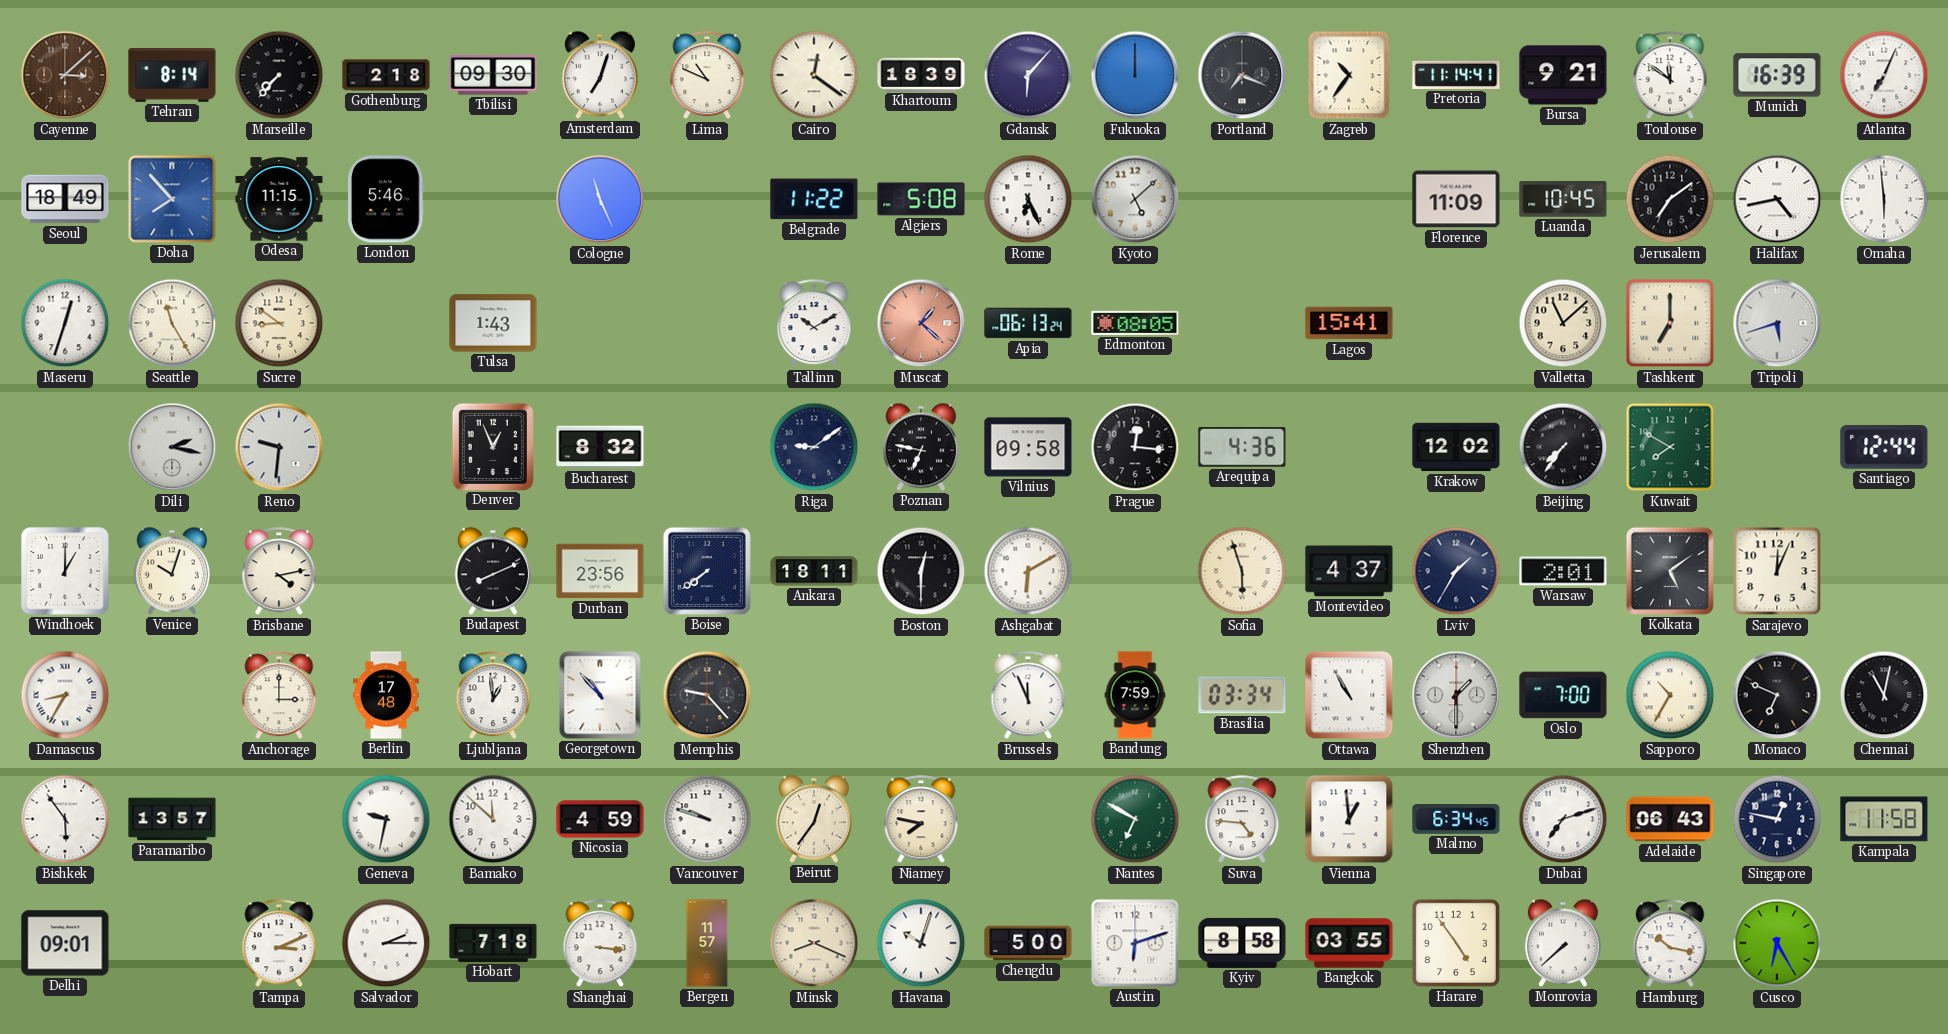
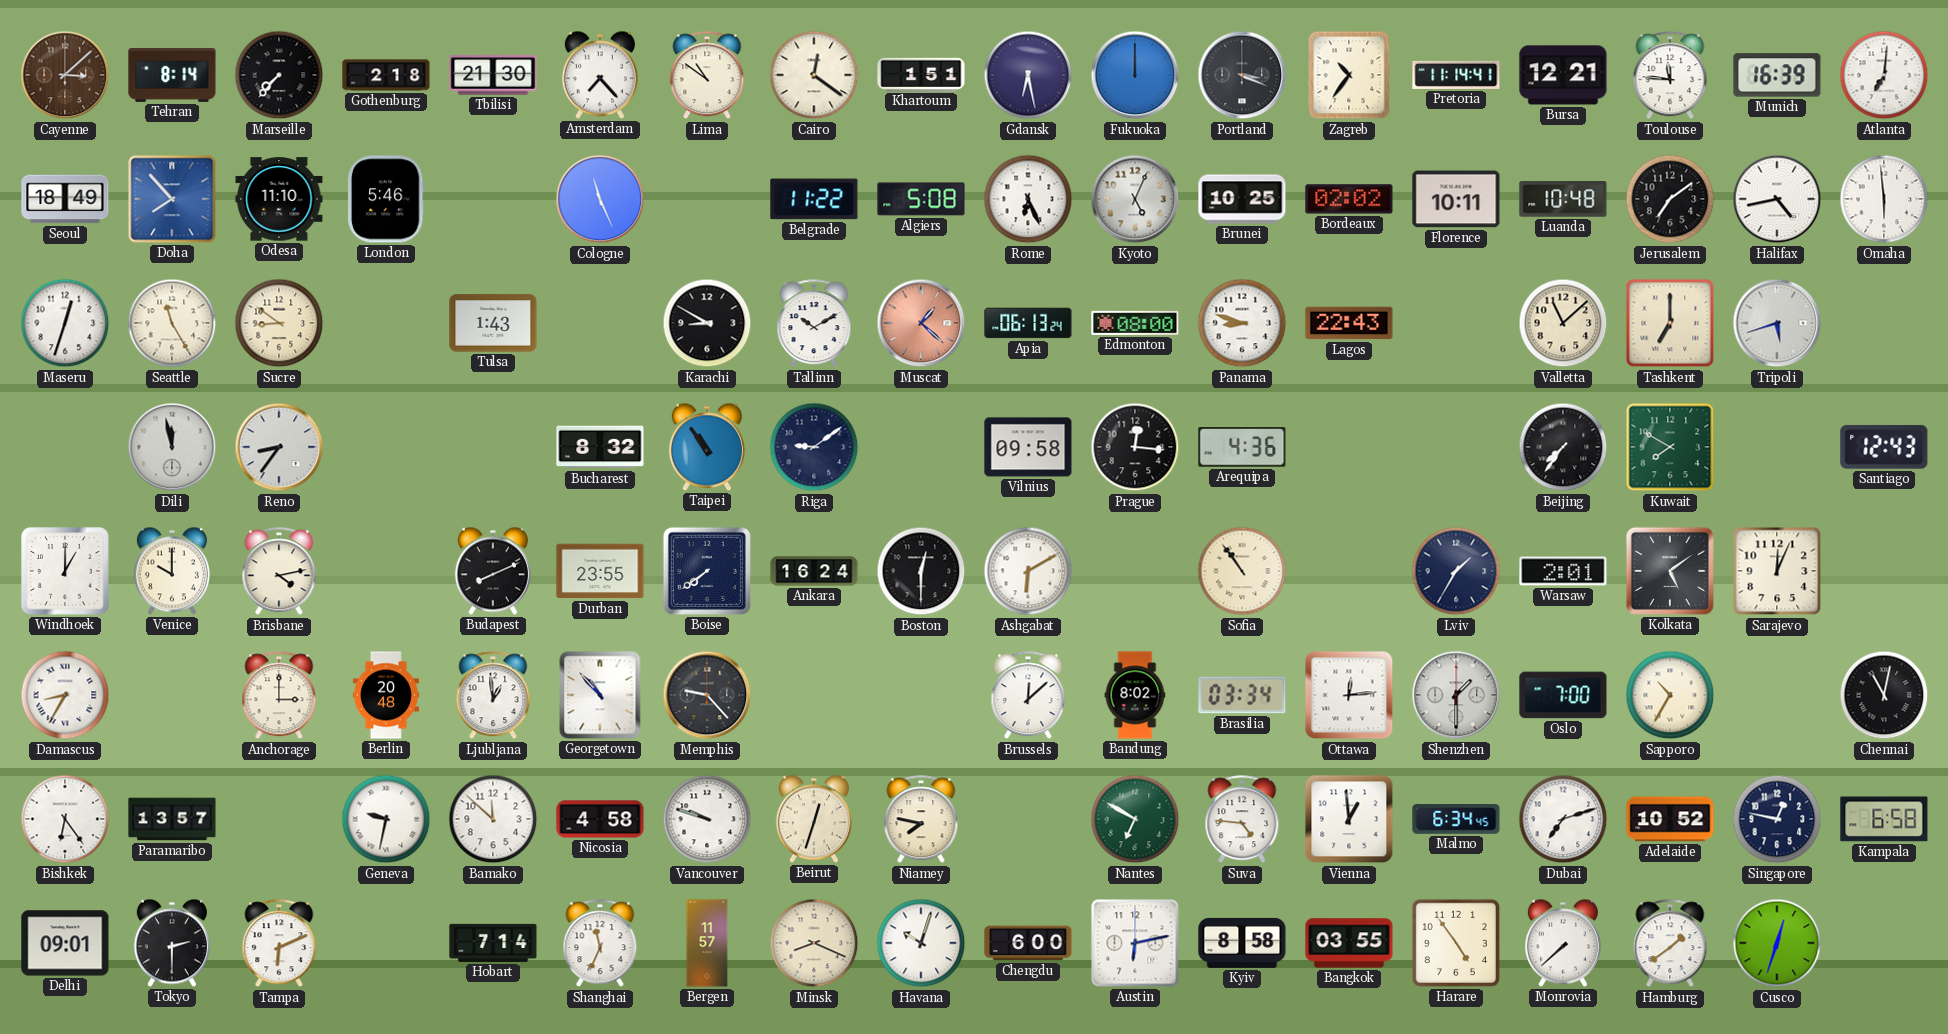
Tbilisi: 09:30 -> 21:30 (493, 75)
Amsterdam: 7:03 -> 7:23 (600, 75)
Lima: 10:49 -> 10:51 (707, 76)
Khartoum: 18:39 -> 1:51 (921, 74)
Gdansk: 6:07 -> 6:28 (1028, 75)
Portland: 7:19 -> 3:19 (1242, 75)
Bursa: 9:21 -> 12:21 (1563, 75)
Toulouse: 11:51 -> 11:46 (1670, 76)
Atlanta: 7:04 -> 7:01 (1884, 75)
Odesa: 11:15 -> 11:10 (279, 199)
Kyoto: 5:08 -> 5:04 (1135, 199)
Brunei: none -> 10:25 (1242, 199)
Bordeaux: none -> 02:02 (1349, 199)
Florence: 11:09 -> 10:11 (1456, 199)
Luanda: 10:45 -> 10:48 (1563, 200)
Karachi: none -> 8:50 (707, 323)
Edmonton: 08:05 -> 08:00 (1135, 323)
Panama: none -> 8:48 (1242, 323)
Lagos: 15:41 -> 22:43 (1349, 323)
Dili: 2:17 -> 11:58 (172, 447)
Reno: 9:31 -> 8:36 (279, 447)
Denver: 12:56 -> none (493, 446)
Taipei: none -> 10:54 (707, 447)
Poznan: 6:47 -> none (921, 447)
Krakow: 12:02 -> none (1456, 447)
Santiago: 12:44 -> 12:43 (1884, 447)
Venice: 10:03 -> 10:00 (172, 571)
Durban: 23:56 -> 23:55 (600, 571)
Ankara: 18:11 -> 16:24 (814, 571)
Sofia: 5:57 -> 10:54 (1242, 571)
Montevideo: 4:37 -> none (1349, 571)
Berlin: 17:48 -> 20:48 (386, 695)
Brussels: 11:56 -> 12:08 (1028, 696)
Bandung: 7:59 -> 8:02 (1135, 695)
Ottawa: 10:55 -> 12:14 (1349, 695)
Monaco: 6:49 -> none (1777, 695)
Bishkek: 5:54 -> 6:24 (65, 819)
Nicosia: 4:59 -> 4:58 (600, 819)
Beirut: 12:36 -> 12:33 (814, 819)
Adelaide: 06:43 -> 10:52 (1670, 819)
Kampala: 11:58 -> 6:58 (1884, 819)
Tokyo: none -> 2:30 (172, 943)
Tampa: 3:11 -> 6:11 (279, 944)
Salvador: 2:15 -> none (386, 943)
Hobart: 7:18 -> 7:14 (493, 943)
Shanghai: 3:16 -> 11:34 (600, 944)
Chengdu: 5:00 -> 6:00 (1028, 943)
Austin: 6:12 -> 6:13 (1135, 943)
Hamburg: 10:17 -> 1:39 (1670, 944)
Cusco: 6:25 -> 12:33 (1777, 943)
